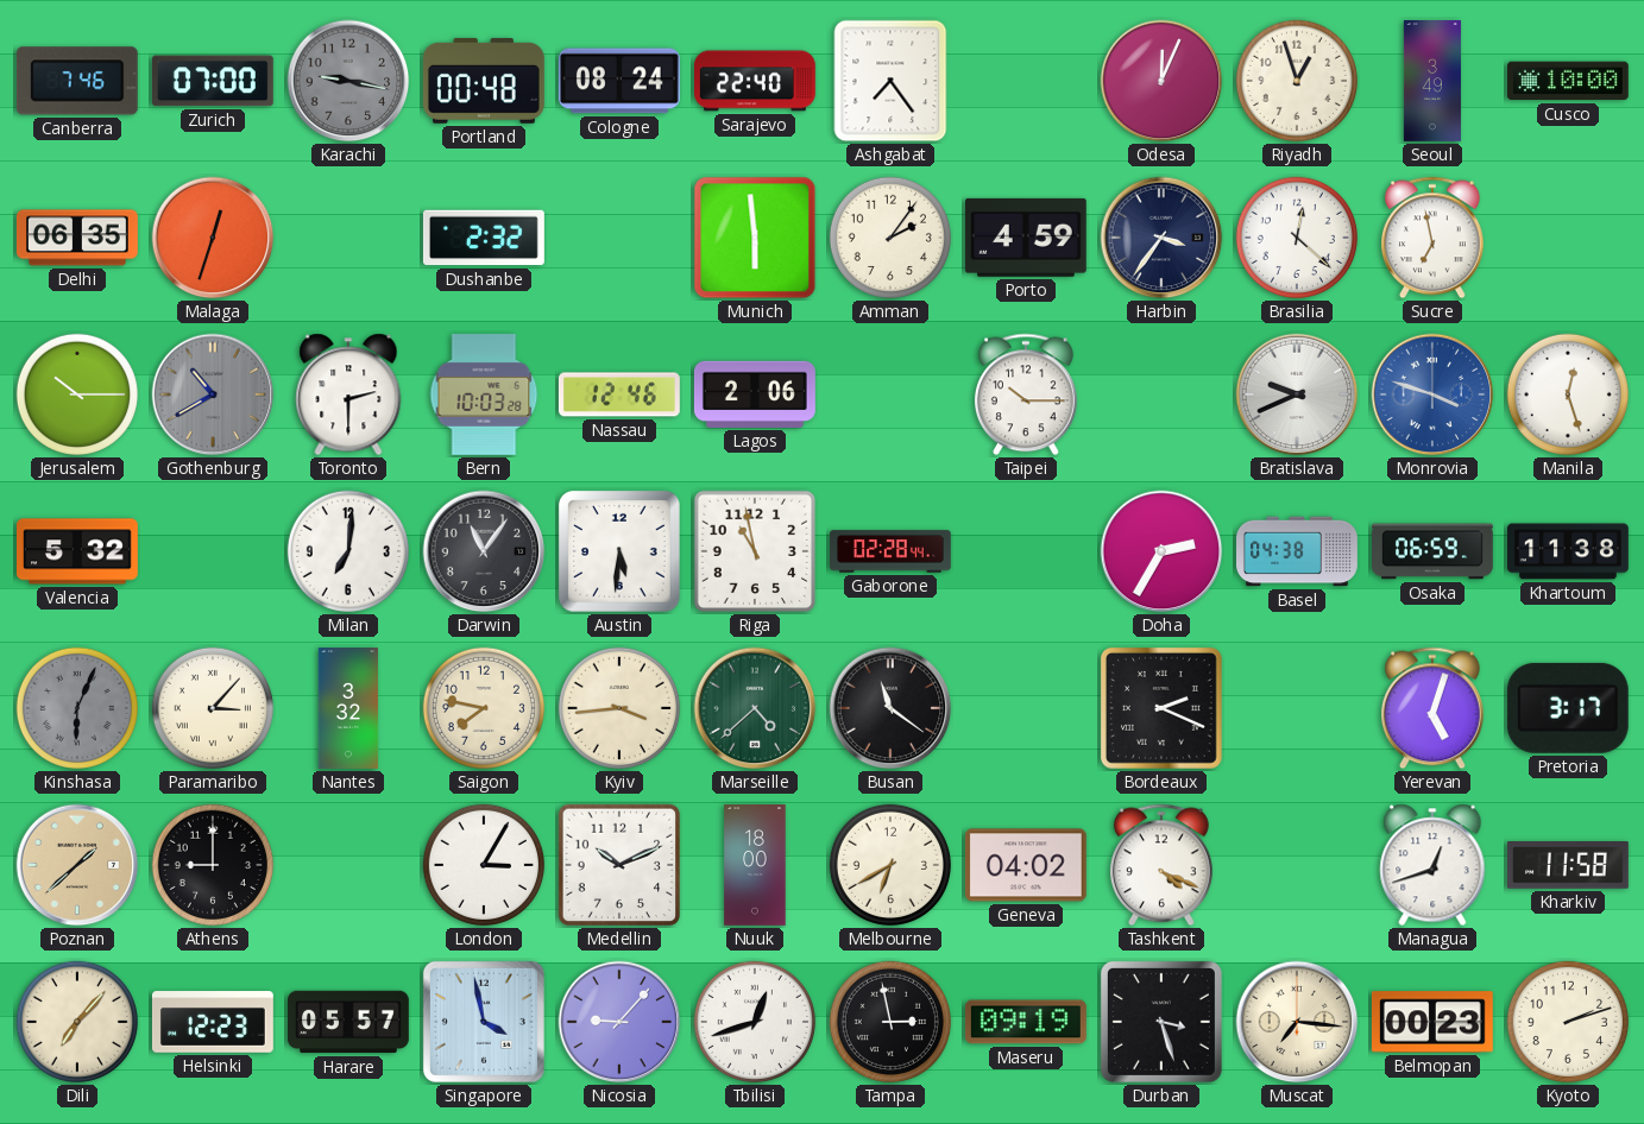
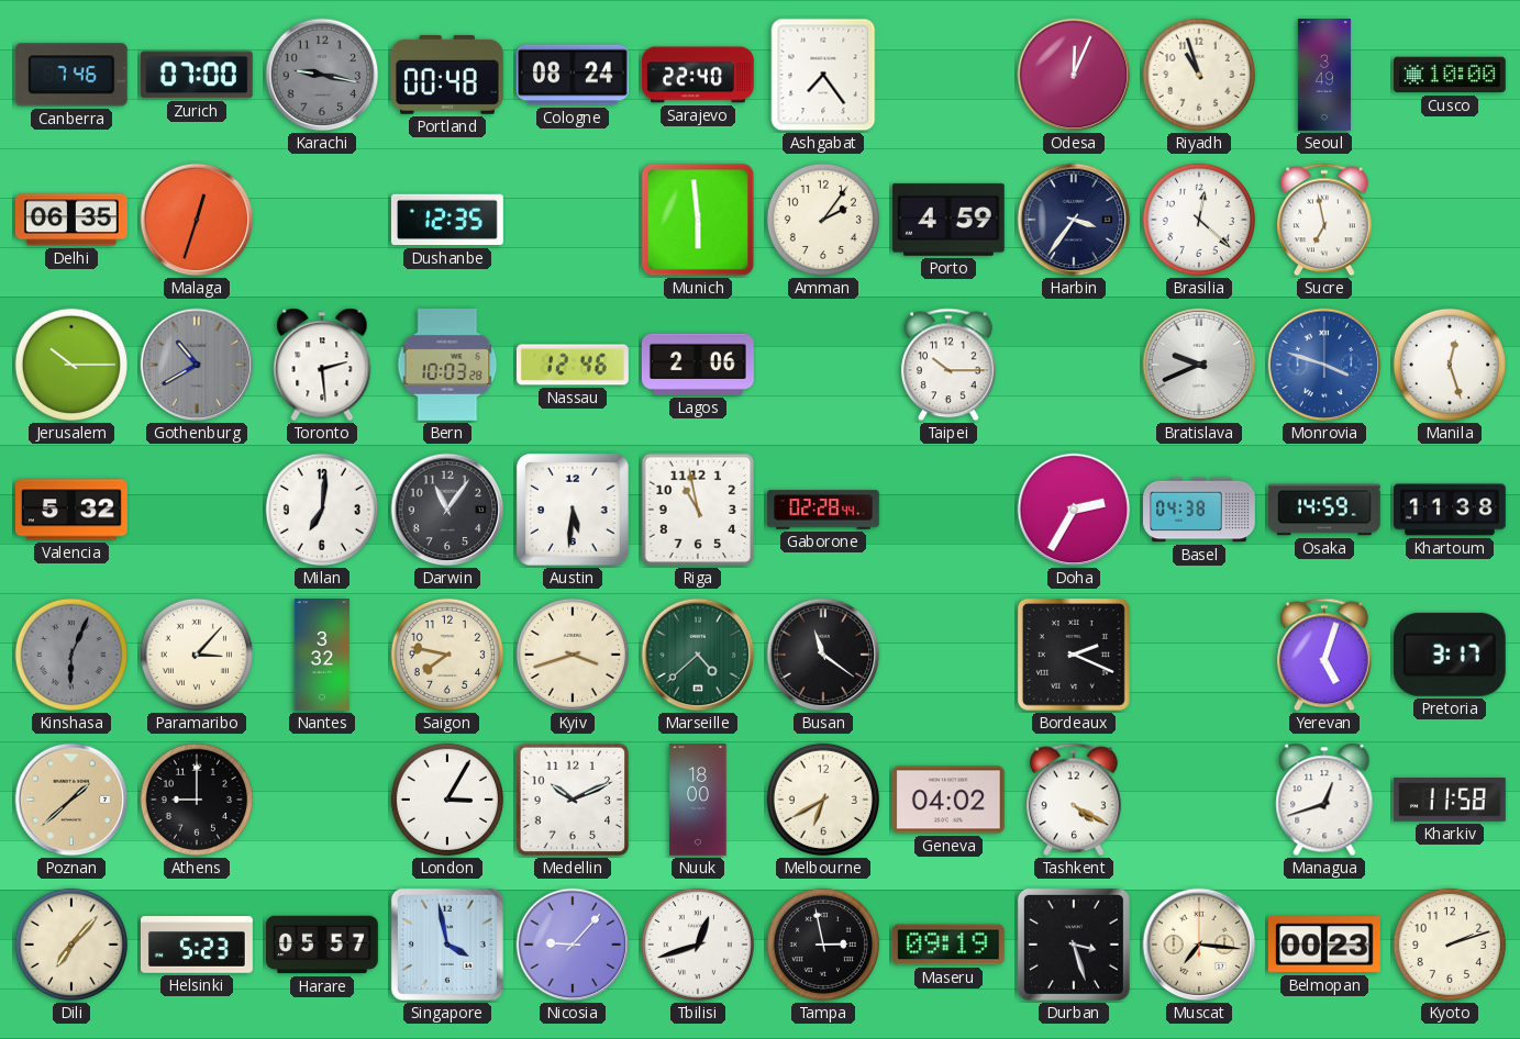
Riyadh: 12:57 -> 10:57 (1199, 75)
Dushanbe: 2:32 -> 12:35 (447, 220)
Toronto: 2:30 -> 2:29 (322, 365)
Osaka: 06:59 -> 14:59 (1325, 510)
Kyiv: 3:44 -> 3:42 (573, 655)
Tashkent: 4:19 -> 4:20 (1074, 800)
Helsinki: 12:23 -> 5:23 (198, 945)
